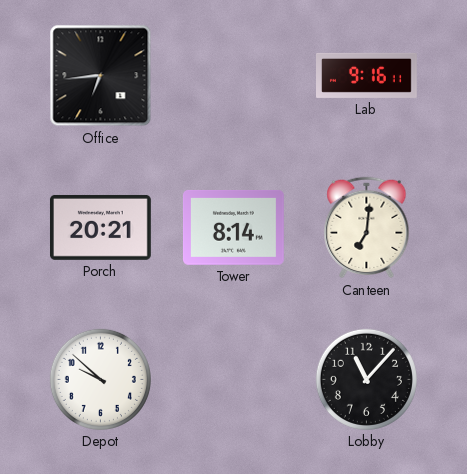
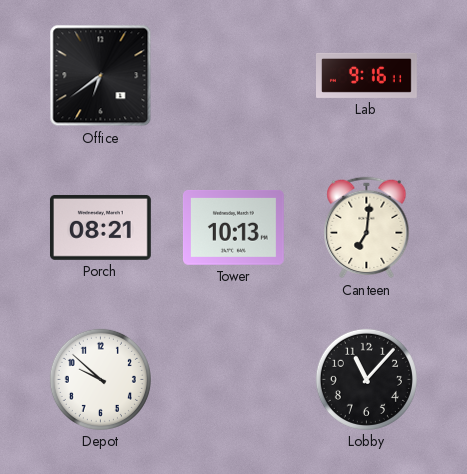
Office: 6:44 -> 6:39 (101, 76)
Porch: 20:21 -> 08:21 (100, 227)
Tower: 8:14 -> 10:13 (233, 227)
